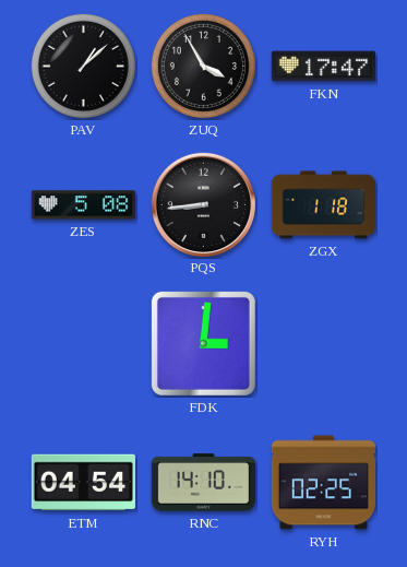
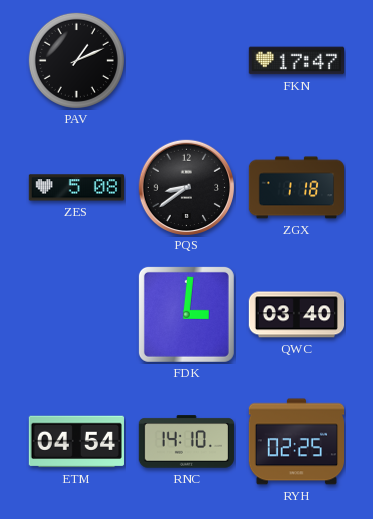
PAV: 1:08 -> 1:11 (76, 60)
ZUQ: 3:55 -> none (203, 66)
PQS: 8:44 -> 8:39 (186, 187)
QWC: none -> 03:40 (296, 315)
